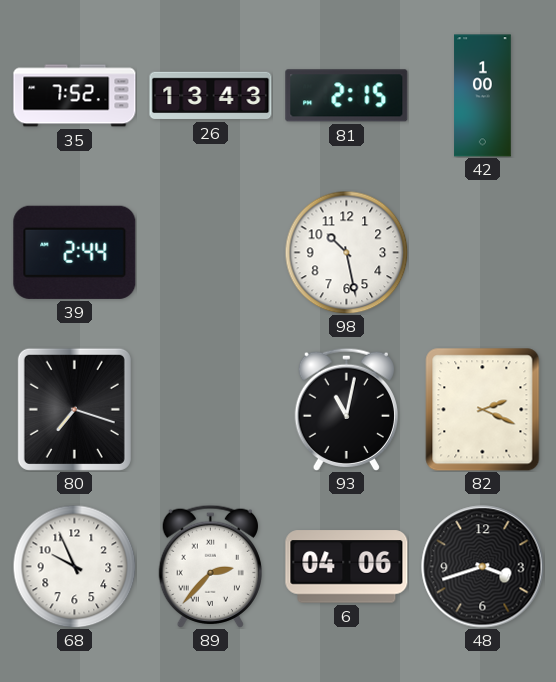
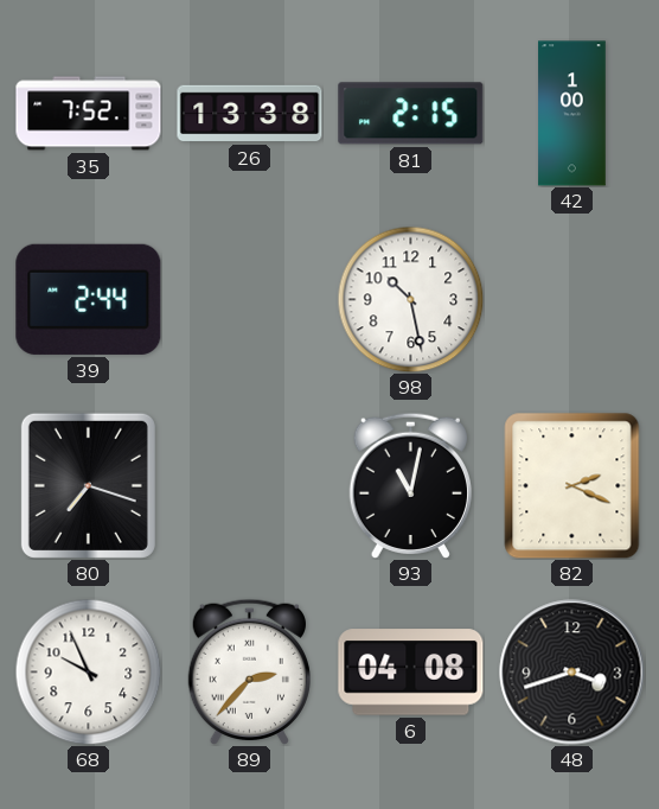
26: 13:43 -> 13:38 (250, 114)
6: 04:06 -> 04:08 (411, 673)
